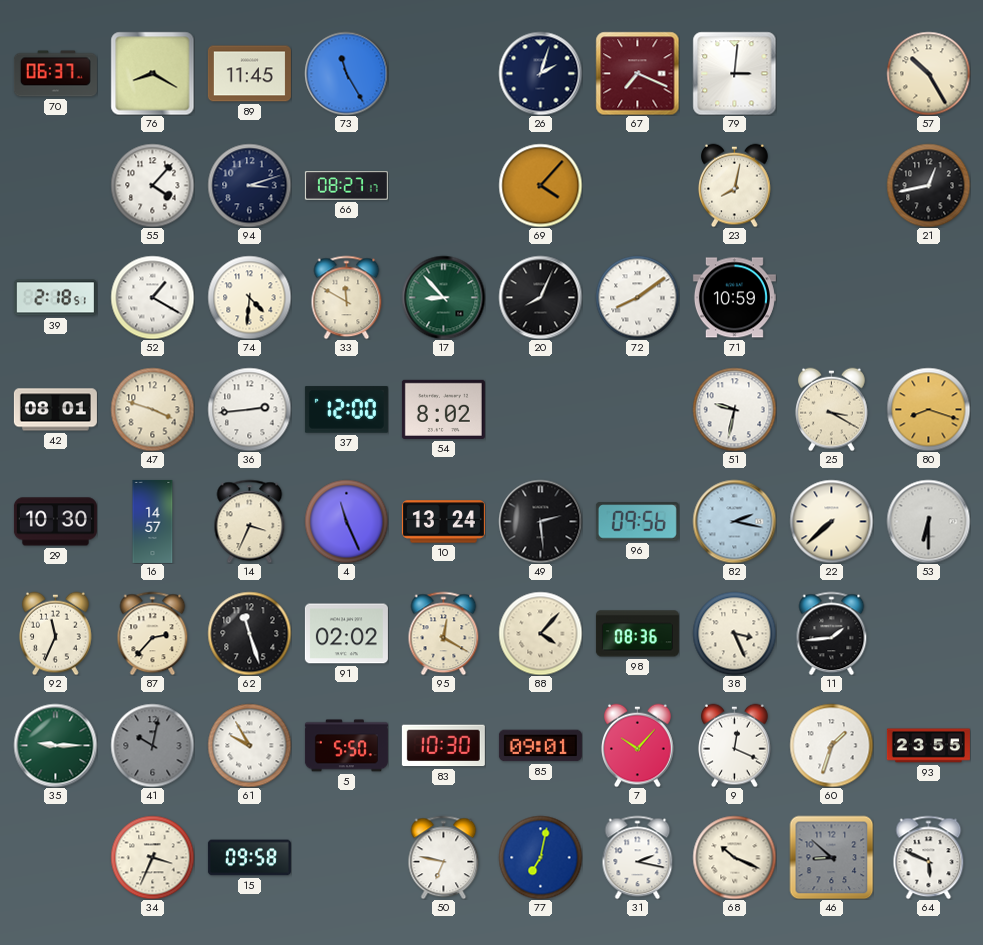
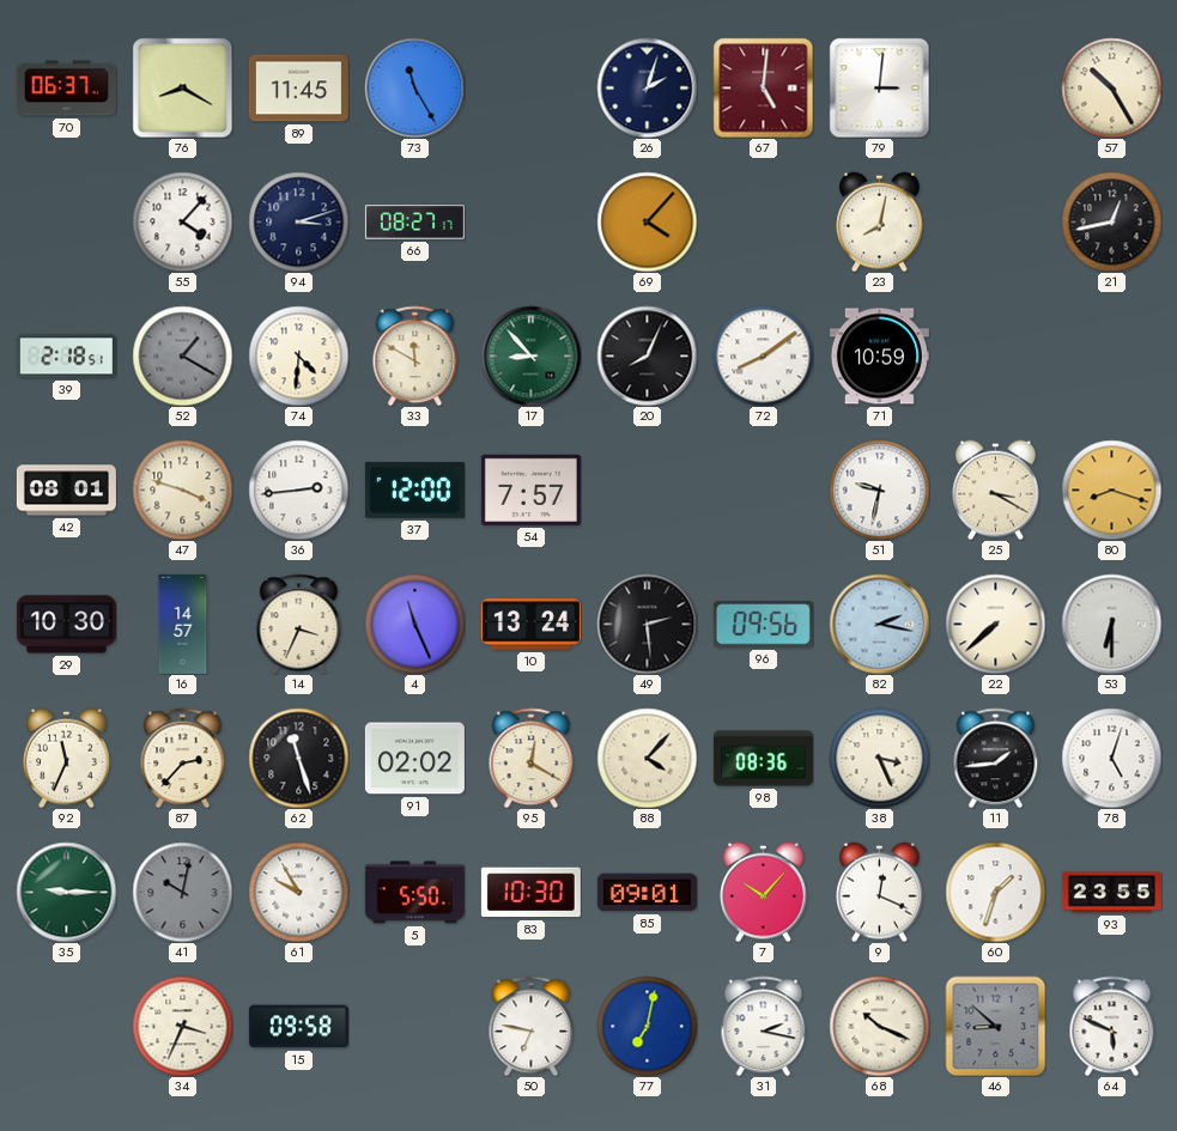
67: 7:19 -> 5:01 (763, 87)
52 dial: white -> grey (182, 355)
54: 8:02 -> 7:57 (530, 490)
78: none -> 5:03 (1111, 758)
